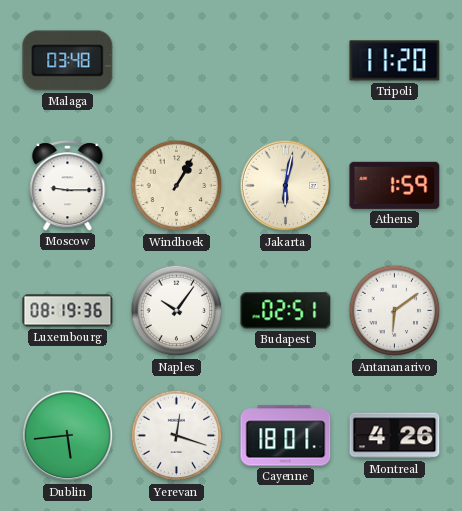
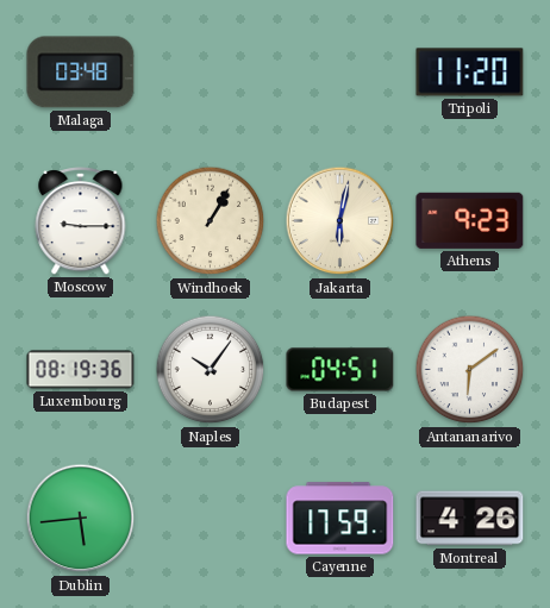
Athens: 1:59 -> 9:23 (470, 220)
Budapest: 02:51 -> 04:51 (340, 370)
Yerevan: 12:18 -> none (177, 436)
Cayenne: 18:01 -> 17:59 (340, 519)
